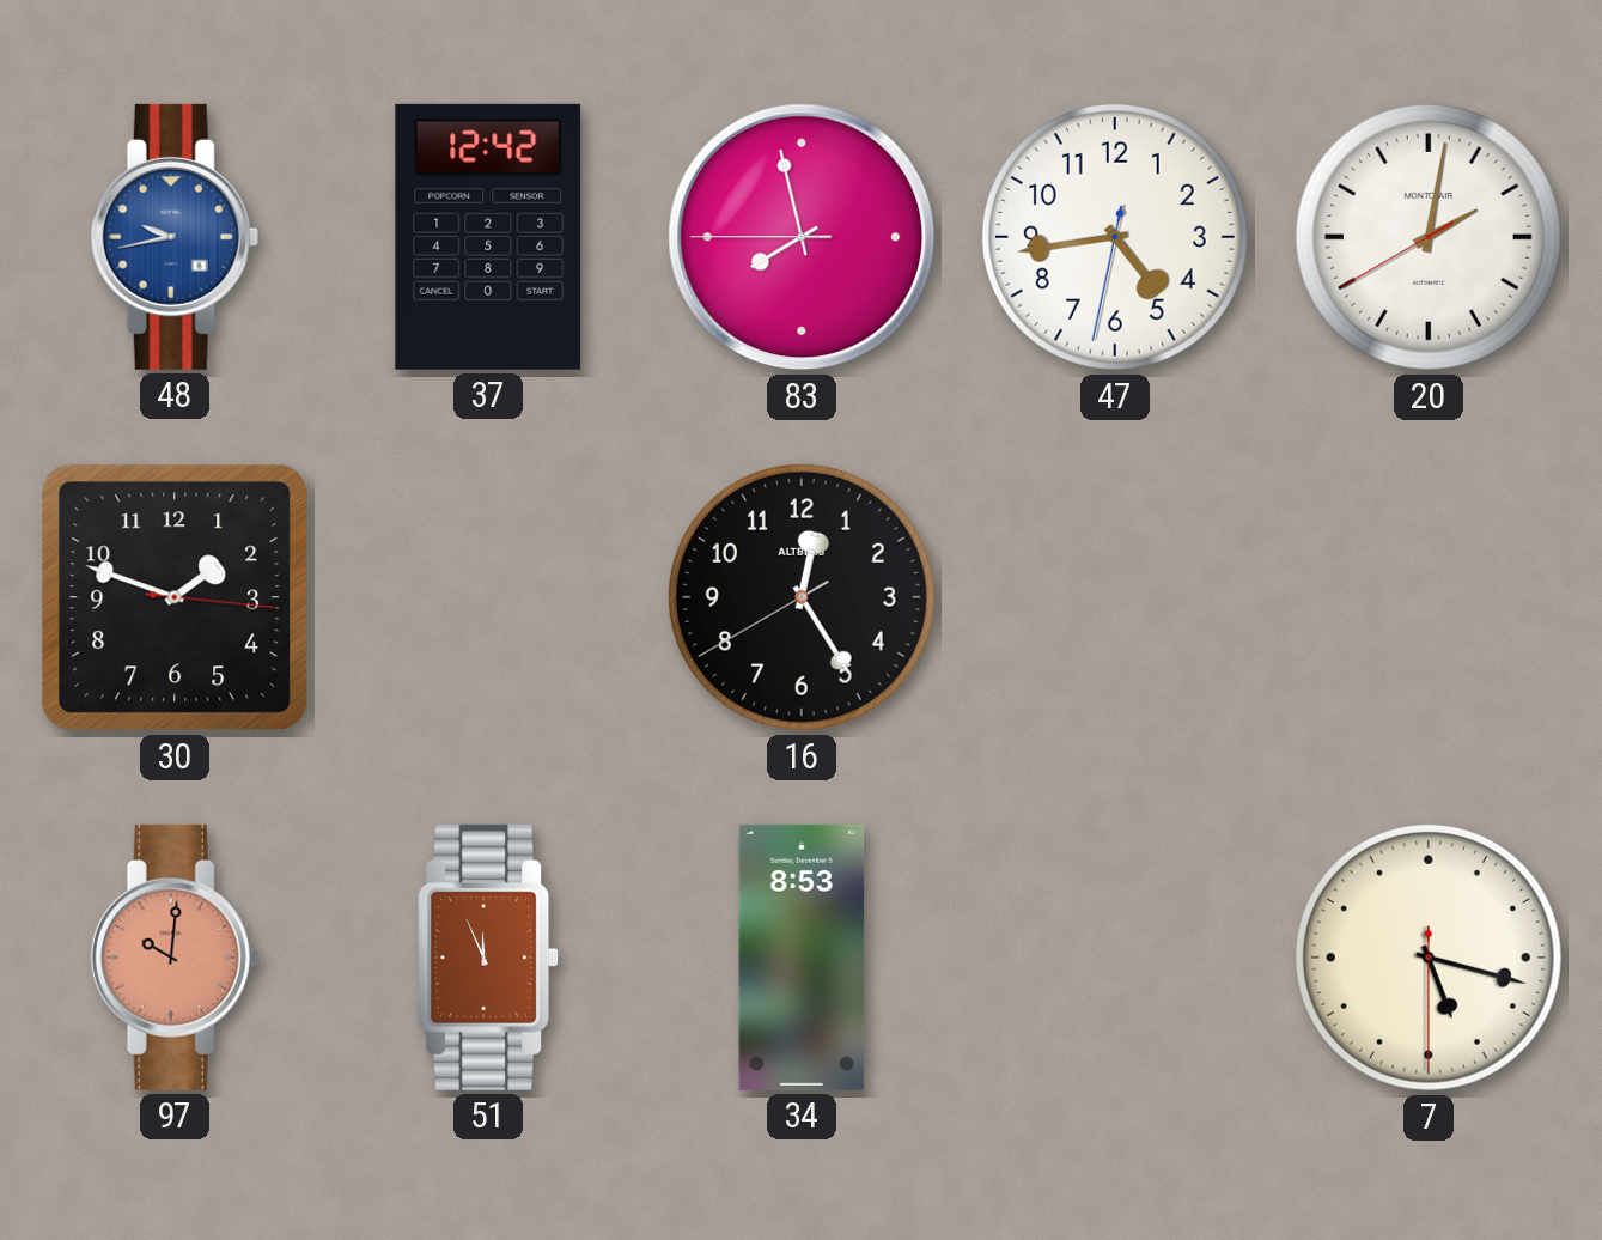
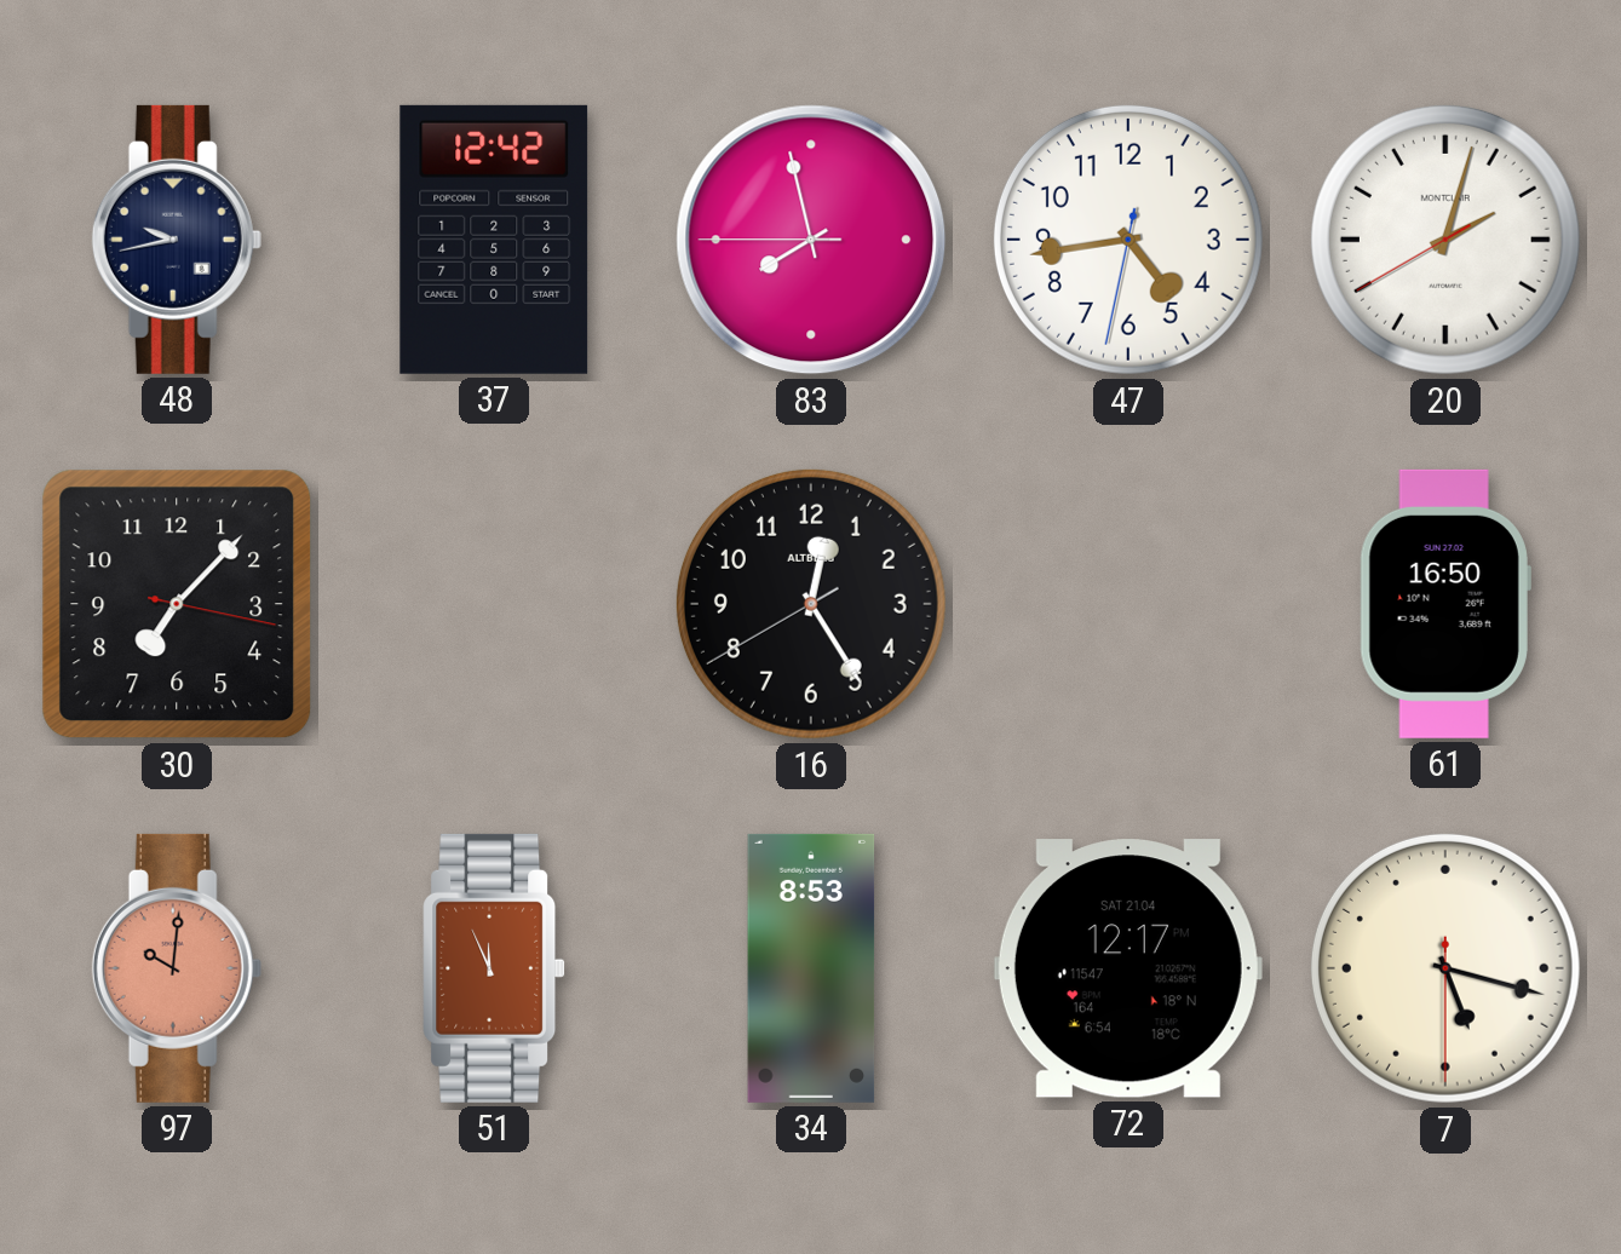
48 dial: blue -> navy (177, 240)
20: 2:01 -> 2:02 (1445, 240)
30: 1:48 -> 7:07 (177, 604)
61: none -> 16:50 (1445, 604)
72: none -> 12:17 (1128, 968)
